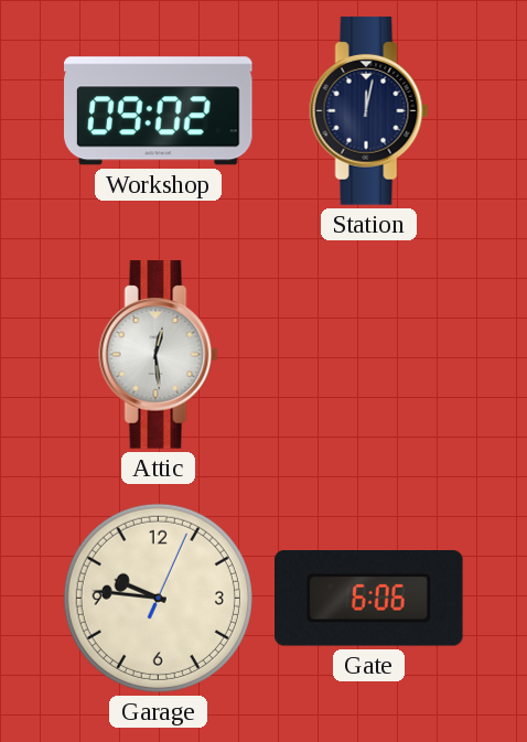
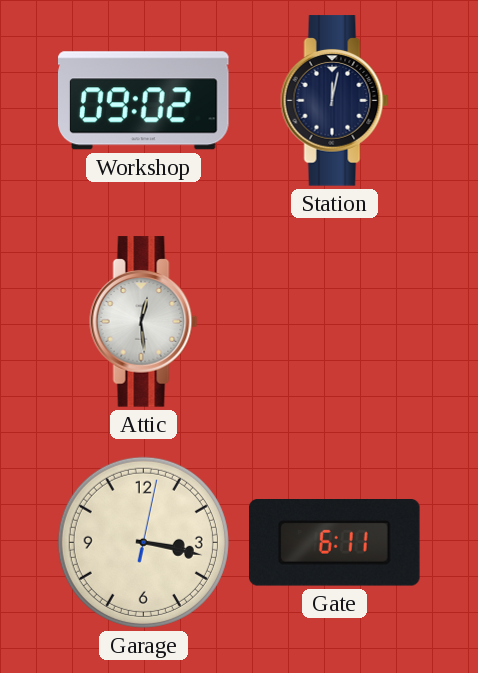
Garage: 9:46 -> 3:17 (143, 542)
Gate: 6:06 -> 6:11 (335, 543)
